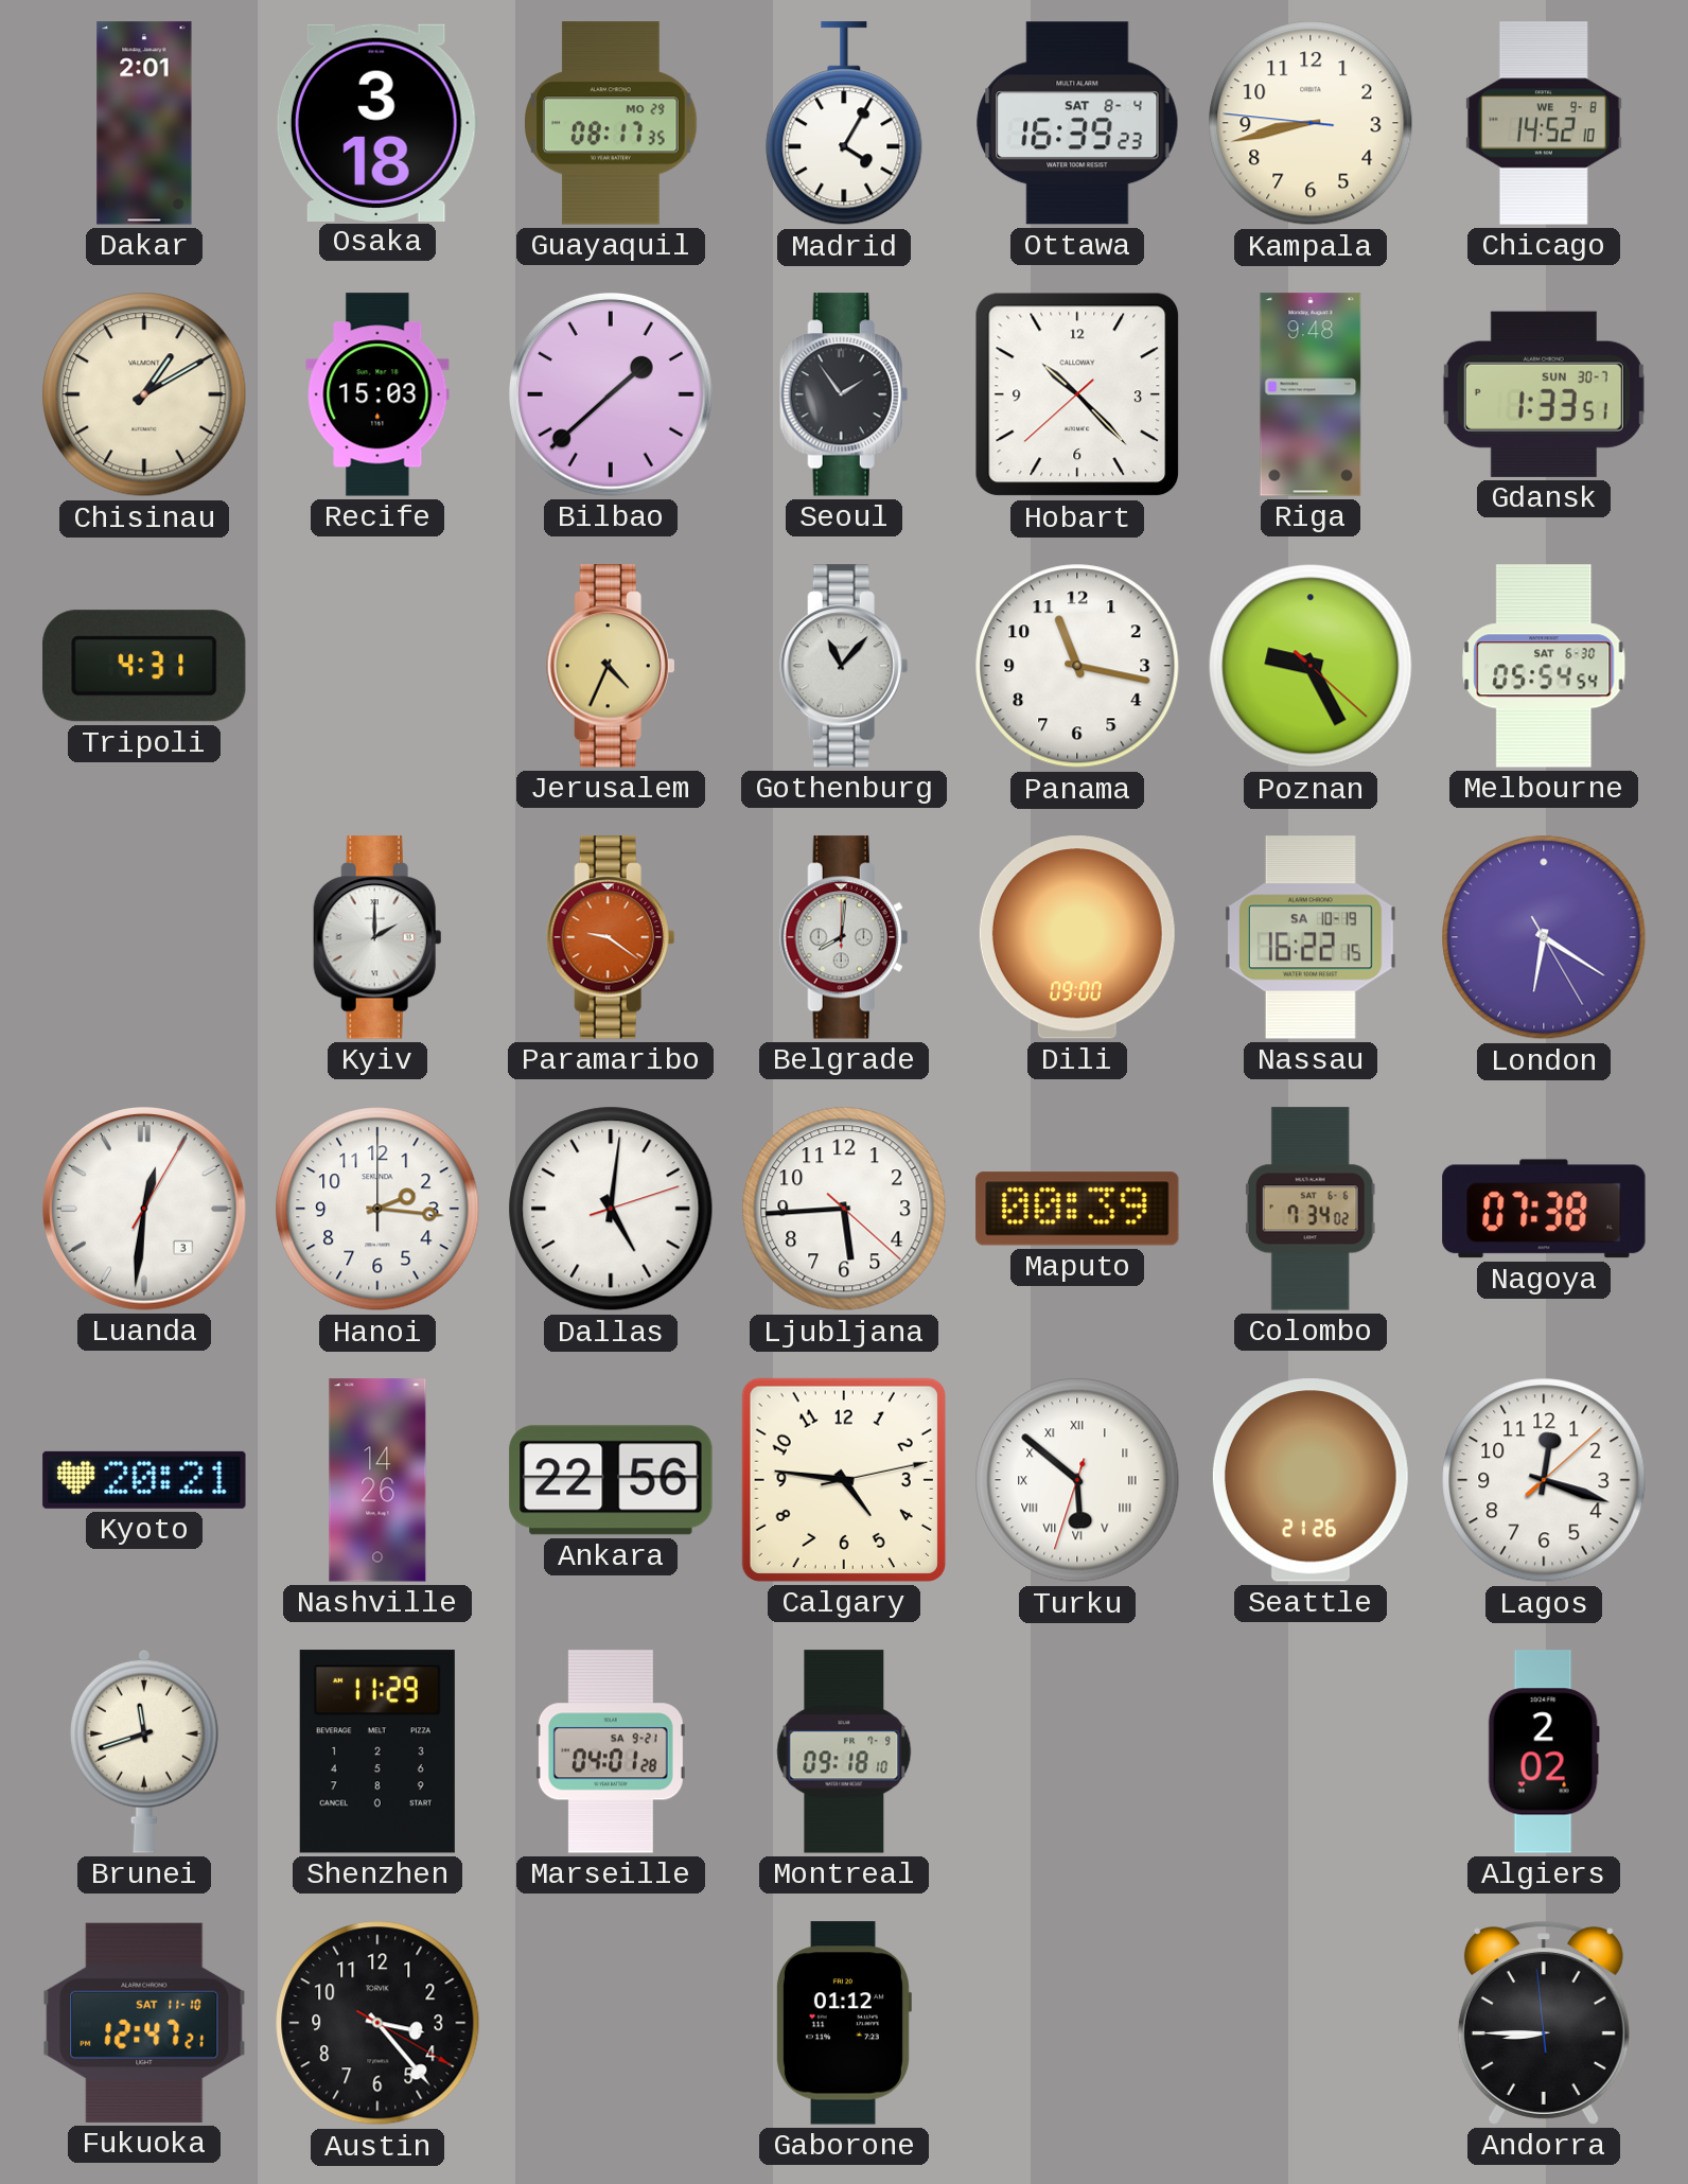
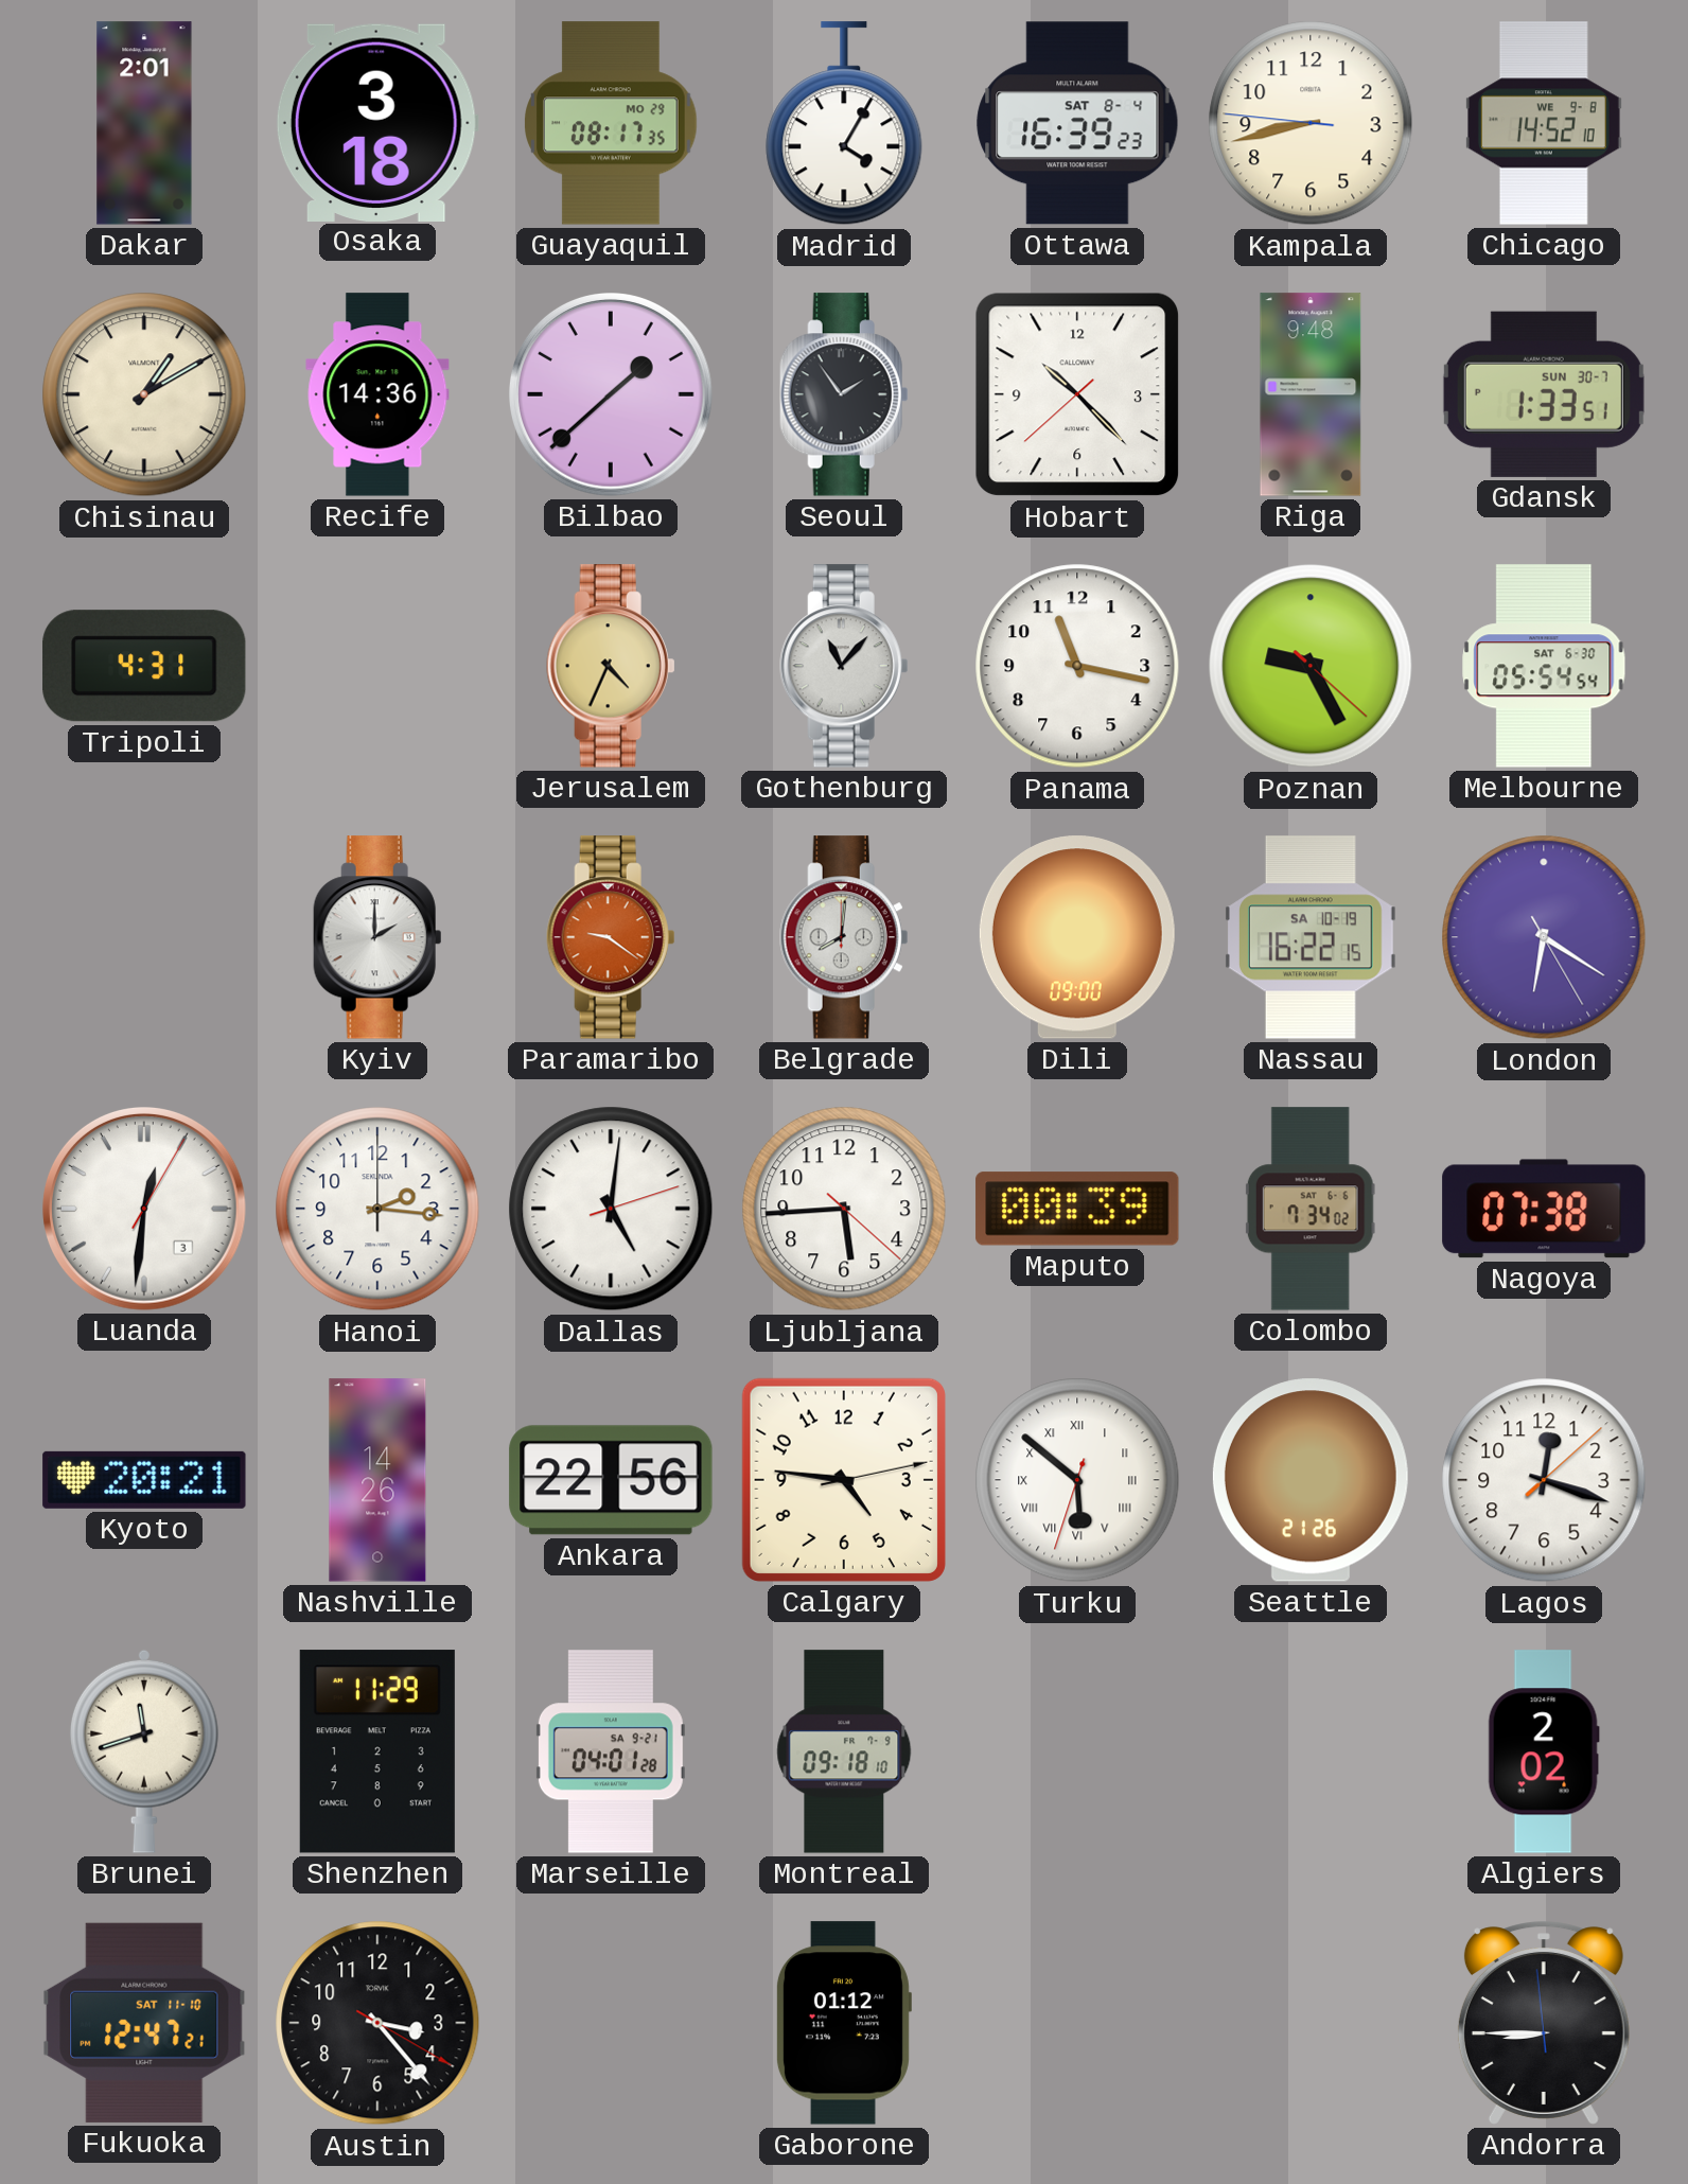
Recife: 15:03 -> 14:36 (377, 394)
